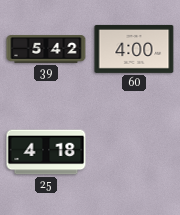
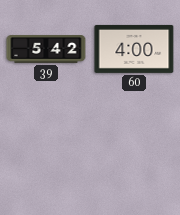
25: 4:18 -> none (46, 152)
